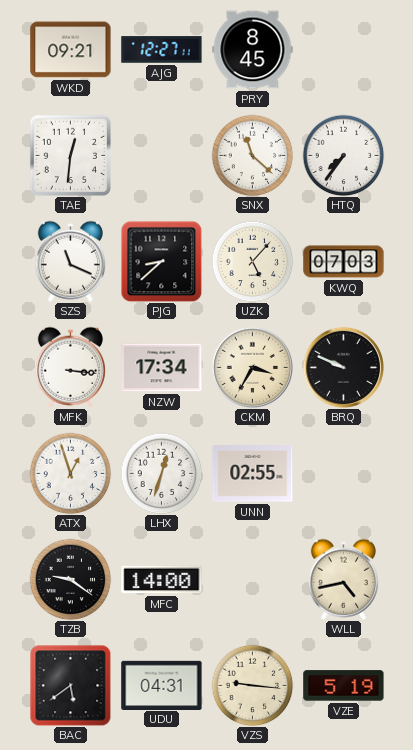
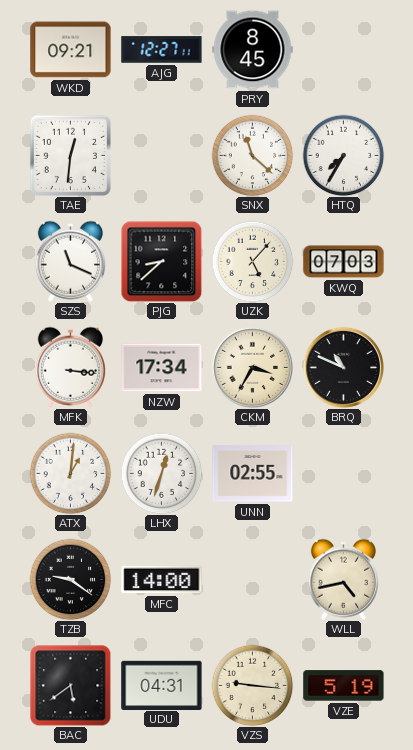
HTQ: 7:36 -> 7:35 (343, 155)
BRQ: 9:49 -> 10:49 (343, 367)
ATX: 12:57 -> 1:01 (70, 473)
